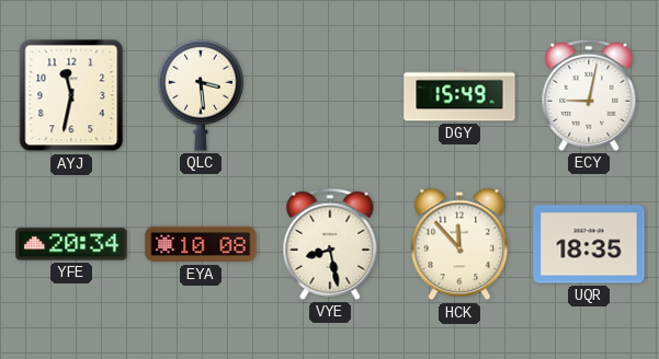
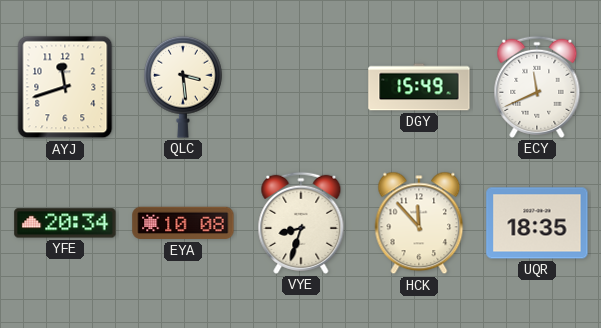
AYJ: 11:32 -> 11:42 (65, 87)
ECY: 9:02 -> 11:41 (537, 87)
VYE: 8:28 -> 8:33 (301, 223)
